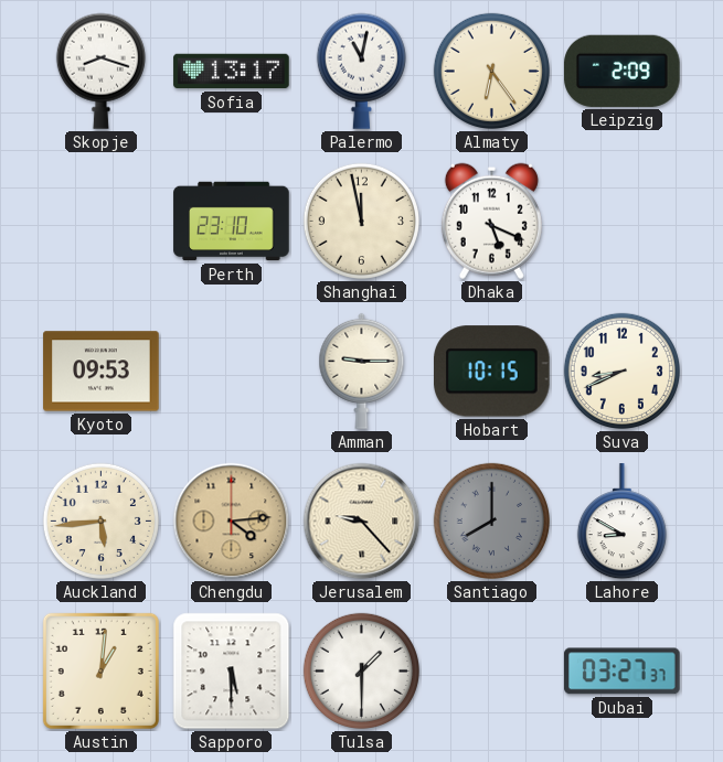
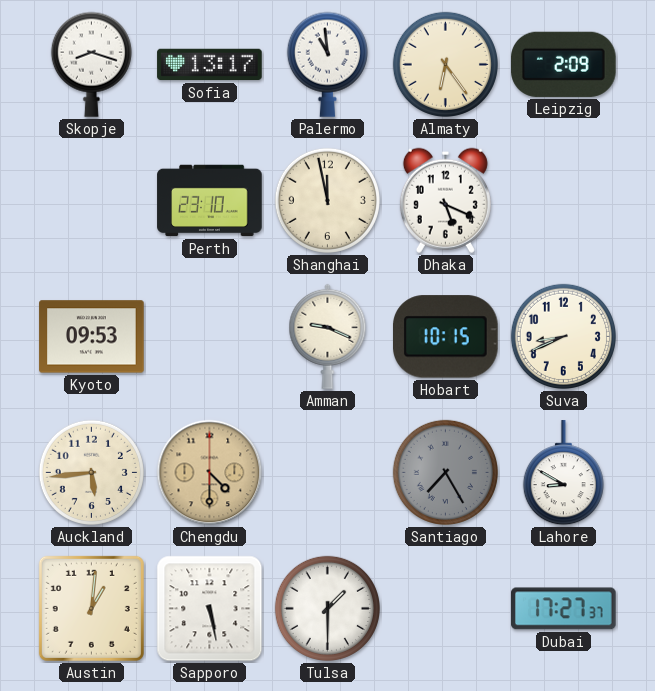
Palermo: 11:02 -> 10:59 (327, 64)
Amman: 9:15 -> 9:19 (328, 336)
Chengdu: 4:14 -> 4:30 (210, 473)
Jerusalem: 9:23 -> none (362, 522)
Santiago: 8:00 -> 7:25 (445, 472)
Sapporo: 5:30 -> 5:28 (210, 609)
Dubai: 03:27 -> 17:27 (564, 609)
